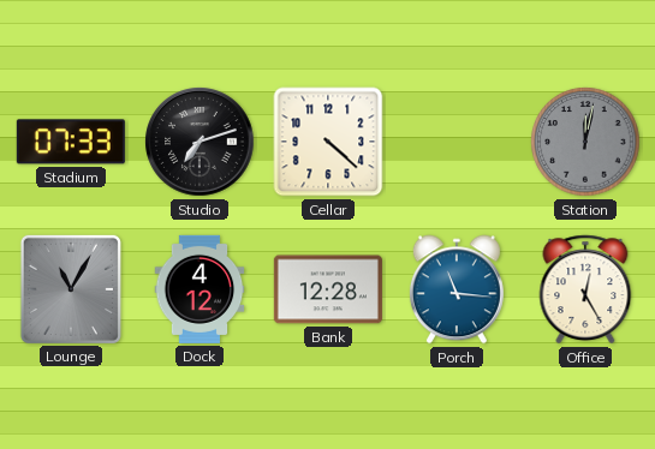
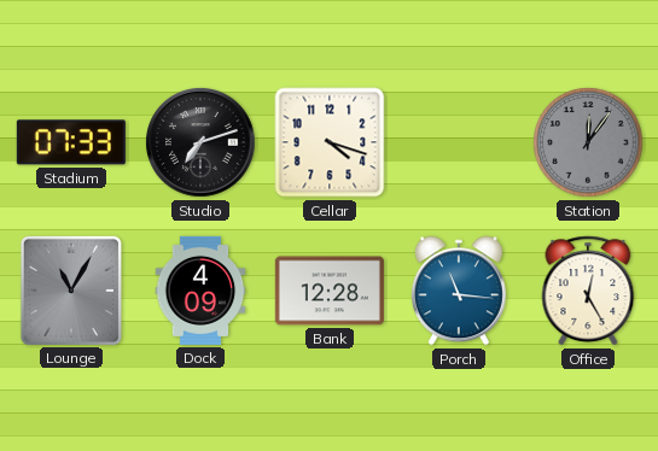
Cellar: 4:22 -> 4:18 (330, 142)
Station: 12:02 -> 12:06 (588, 142)
Dock: 4:12 -> 4:09 (200, 291)
